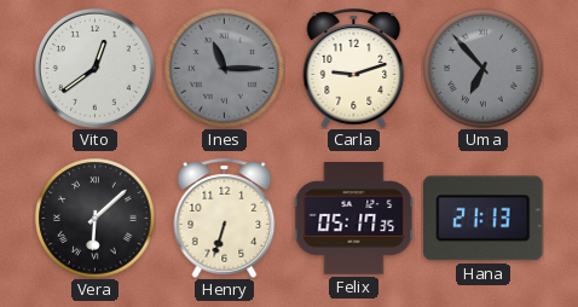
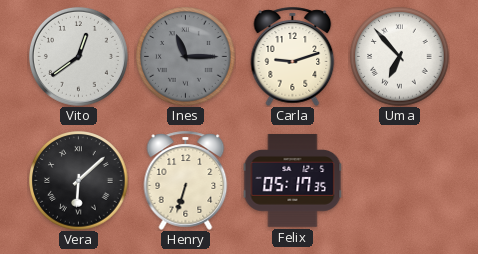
Uma dial: grey -> white (400, 57)
Hana: 21:13 -> none (484, 219)
